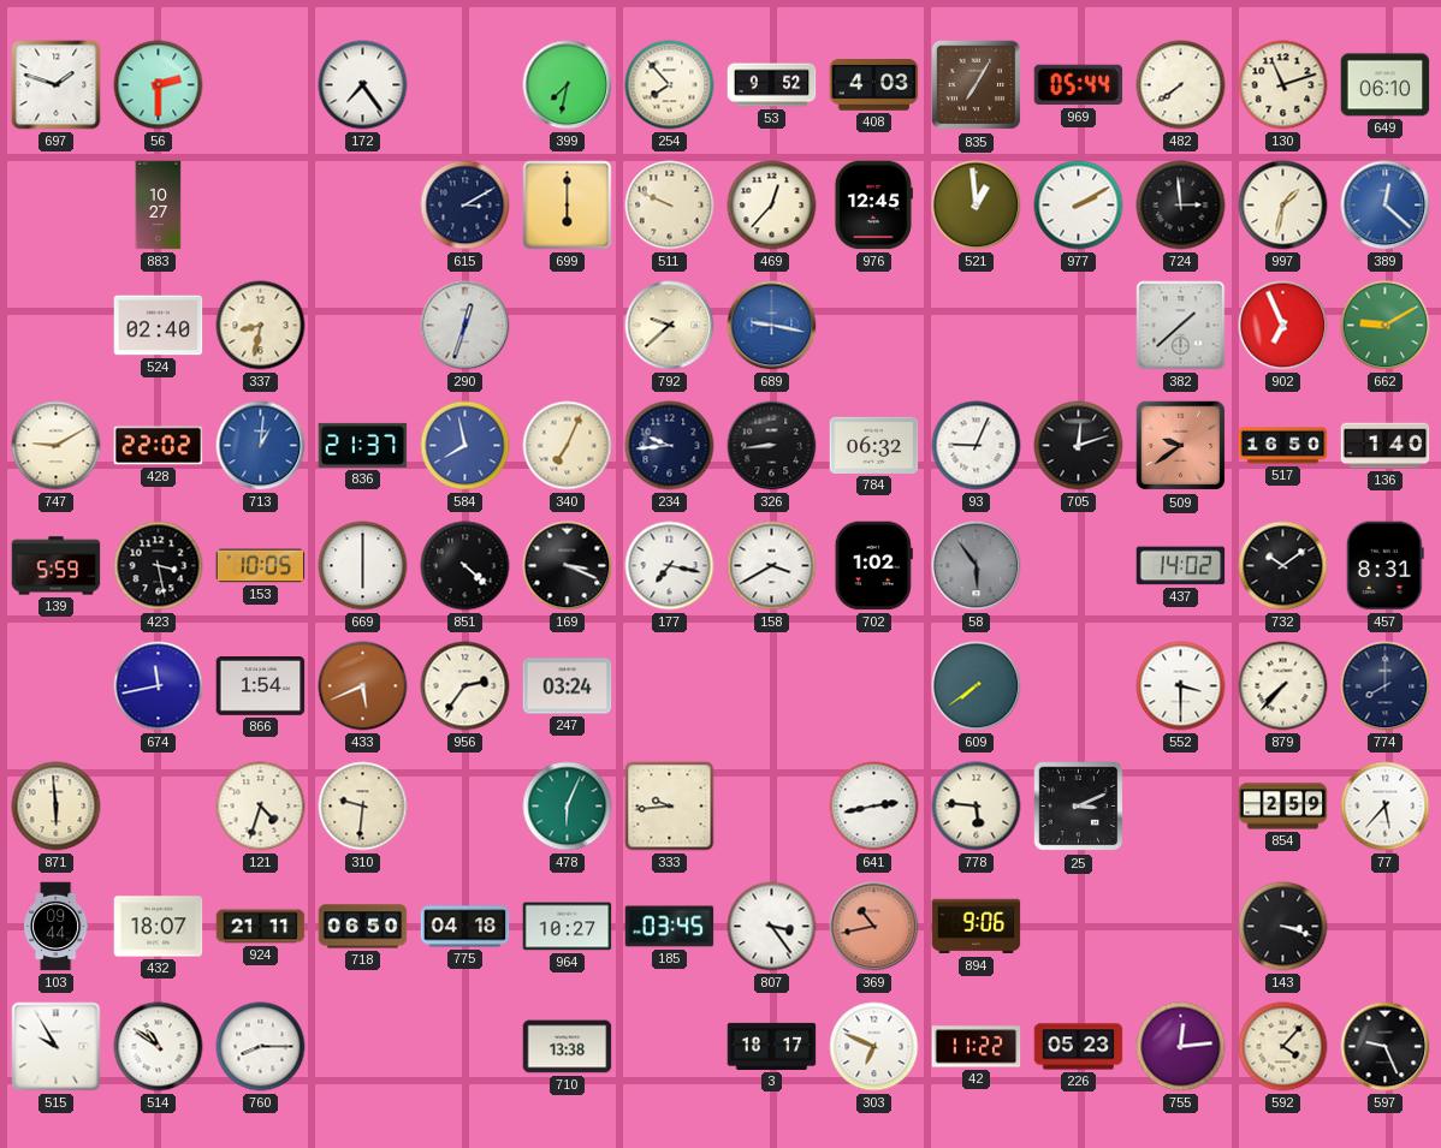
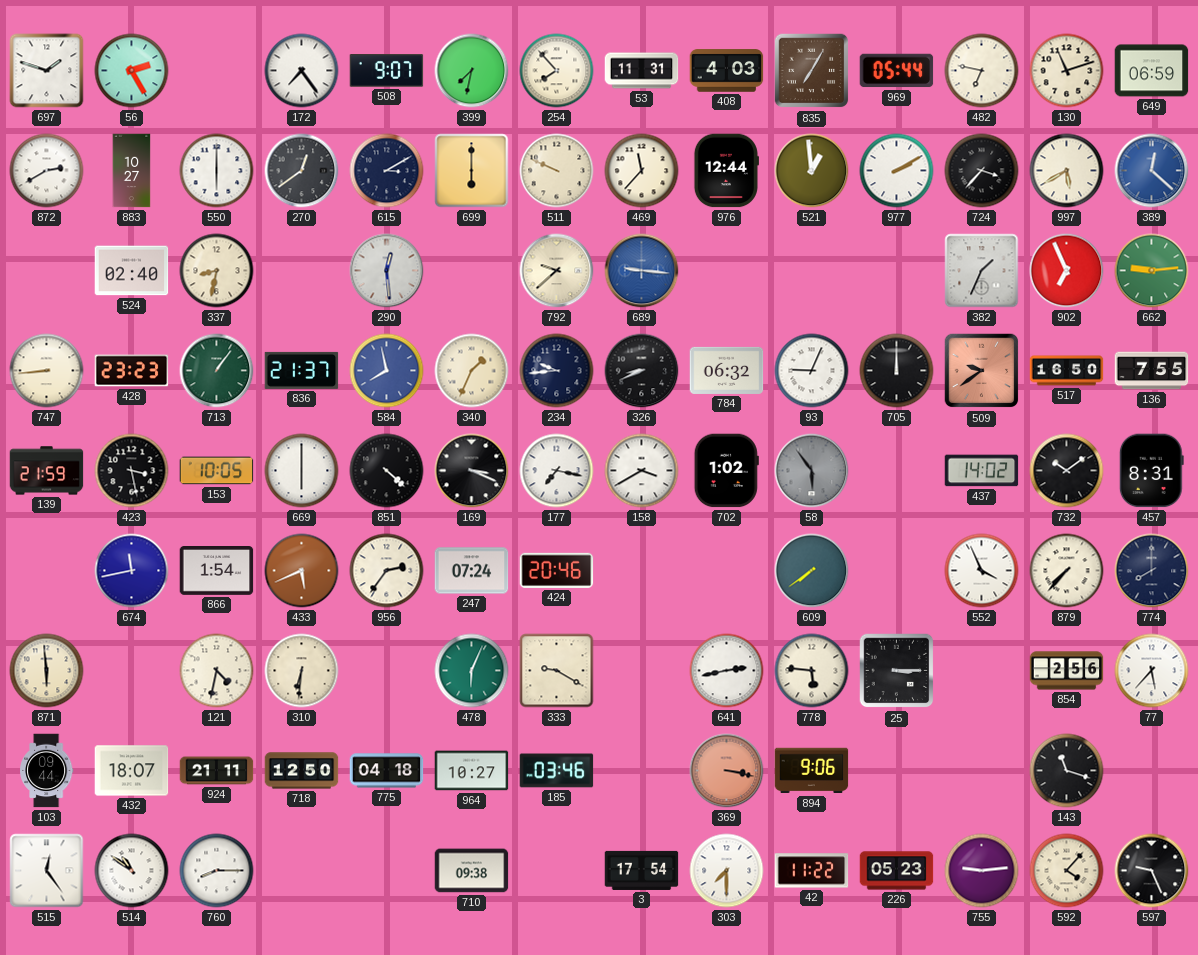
56: 2:30 -> 2:25 (132, 71)
508: none -> 9:07 (387, 71)
53: 9:52 -> 11:31 (642, 71)
482: 7:39 -> 6:47 (982, 71)
649: 06:10 -> 06:59 (1152, 71)
872: none -> 2:40 (47, 171)
550: none -> 6:00 (217, 171)
270: none -> 12:39 (302, 171)
469: 12:37 -> 11:37 (642, 171)
976: 12:45 -> 12:44 (726, 171)
724: 2:59 -> 3:37 (982, 171)
997: 1:32 -> 5:40 (1067, 171)
290: 12:33 -> 12:29 (387, 271)
689: 9:17 -> 9:16 (642, 271)
382: 1:38 -> 1:34 (982, 271)
662: 9:10 -> 9:14 (1152, 271)
747: 9:10 -> 8:44 (47, 371)
428: 22:02 -> 23:23 (132, 371)
713: 1:01 -> 1:06 (217, 371)
713 dial: blue -> green (217, 371)
340: 7:04 -> 1:34 (472, 371)
326: 8:44 -> 8:41 (642, 371)
705: 12:12 -> 12:00 (897, 371)
136: 1:40 -> 7:55 (1152, 371)
139: 5:59 -> 21:59 (47, 471)
247: 03:24 -> 07:24 (472, 571)
424: none -> 20:46 (557, 570)
552: 3:30 -> 3:56 (982, 571)
121: 4:33 -> 4:32 (217, 671)
310: 9:31 -> 6:31 (302, 671)
333: 9:44 -> 9:20 (557, 671)
25: 3:11 -> 3:15 (897, 671)
854: 2:59 -> 2:56 (1067, 671)
718: 06:50 -> 12:50 (302, 771)
185: 03:45 -> 03:46 (557, 771)
807: 3:24 -> none (772, 927)
369: 10:43 -> 3:17 (727, 771)
143: 3:18 -> 11:18 (1067, 771)
515: 9:55 -> 12:24 (47, 871)
710: 13:38 -> 09:38 (472, 871)
3: 18:17 -> 17:54 (642, 870)
303: 6:49 -> 7:30 (727, 871)
755: 12:14 -> 9:14 (982, 871)
